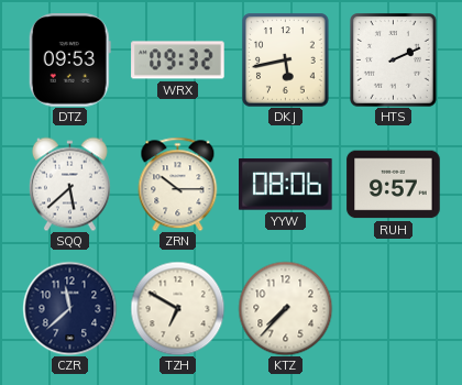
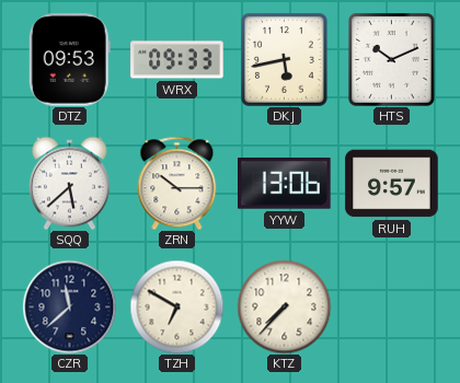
WRX: 09:32 -> 09:33 (177, 60)
HTS: 2:11 -> 10:11 (392, 60)
YYW: 08:06 -> 13:06 (285, 184)
